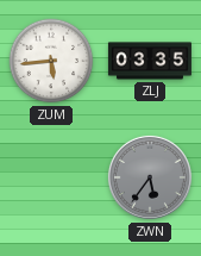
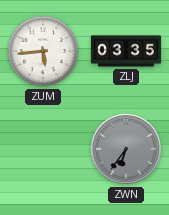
ZWN: 5:36 -> 6:36 (126, 149)
